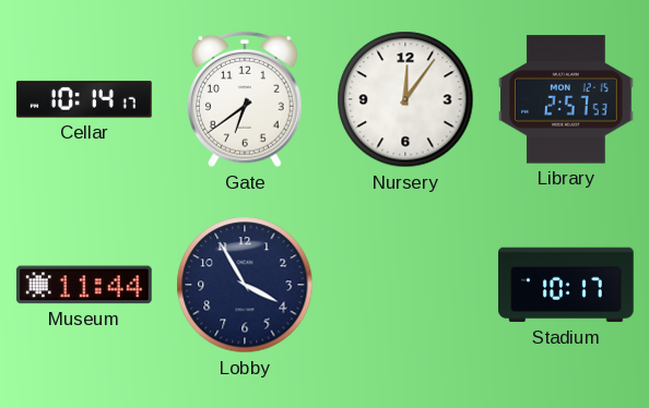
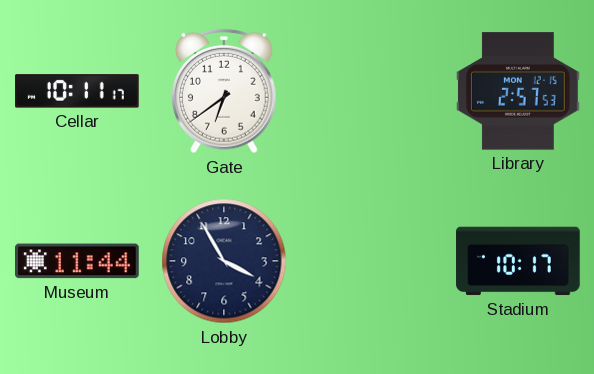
Cellar: 10:14 -> 10:11 (77, 91)
Nursery: 12:06 -> none (405, 99)
